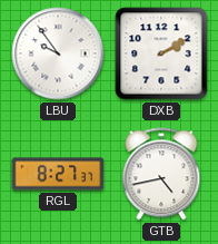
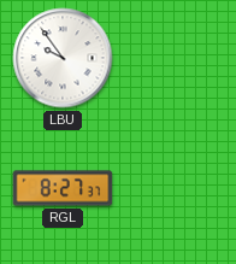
DXB: 2:10 -> none (161, 53)
GTB: 4:43 -> none (161, 174)
